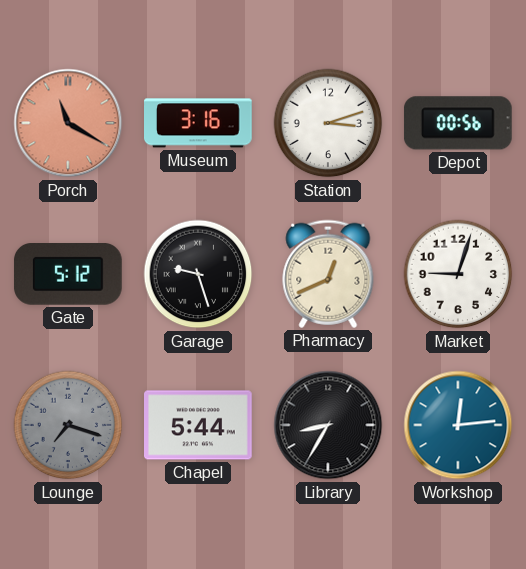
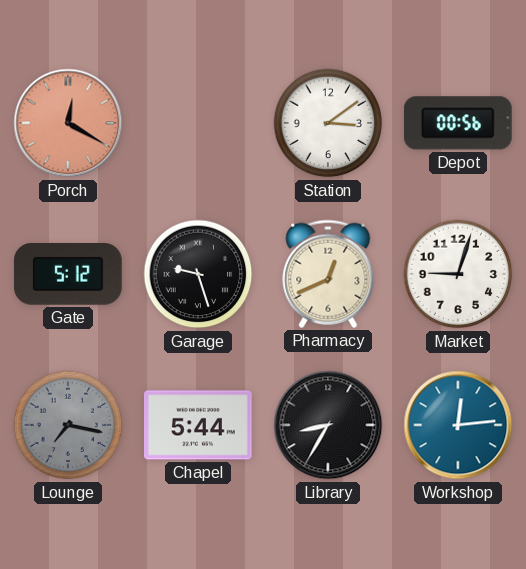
Porch: 11:20 -> 12:20 (68, 123)
Museum: 3:16 -> none (199, 123)
Station: 3:12 -> 3:09 (328, 123)
Lounge: 7:18 -> 7:17 (68, 425)
